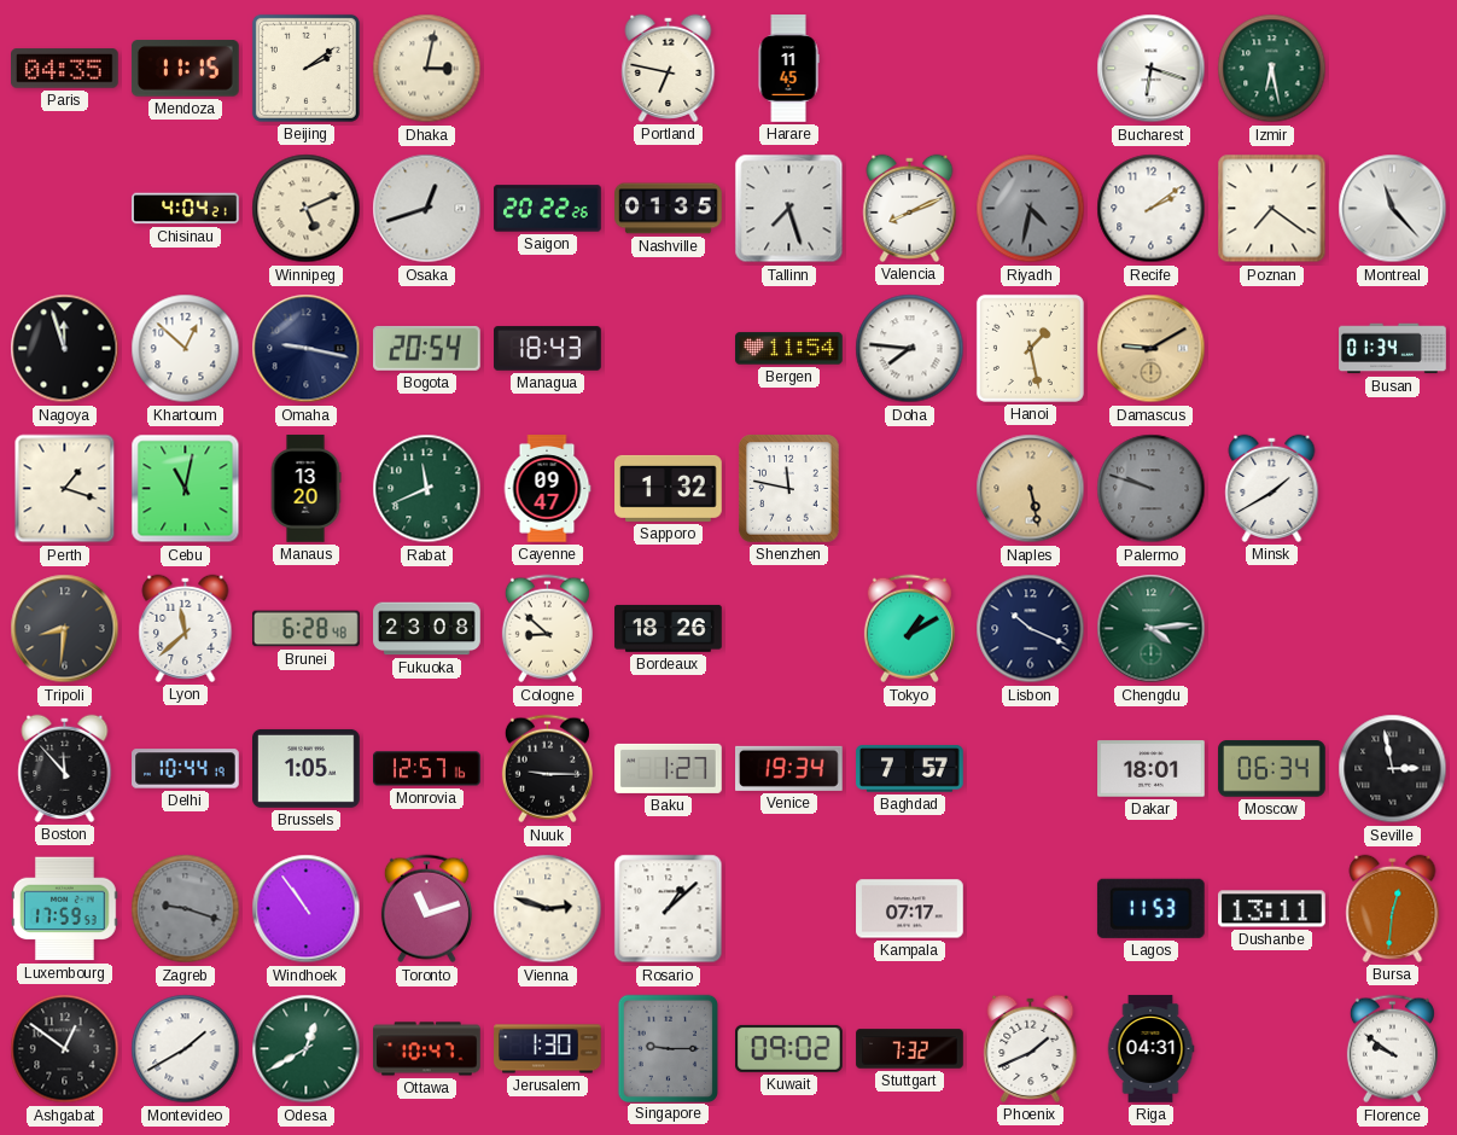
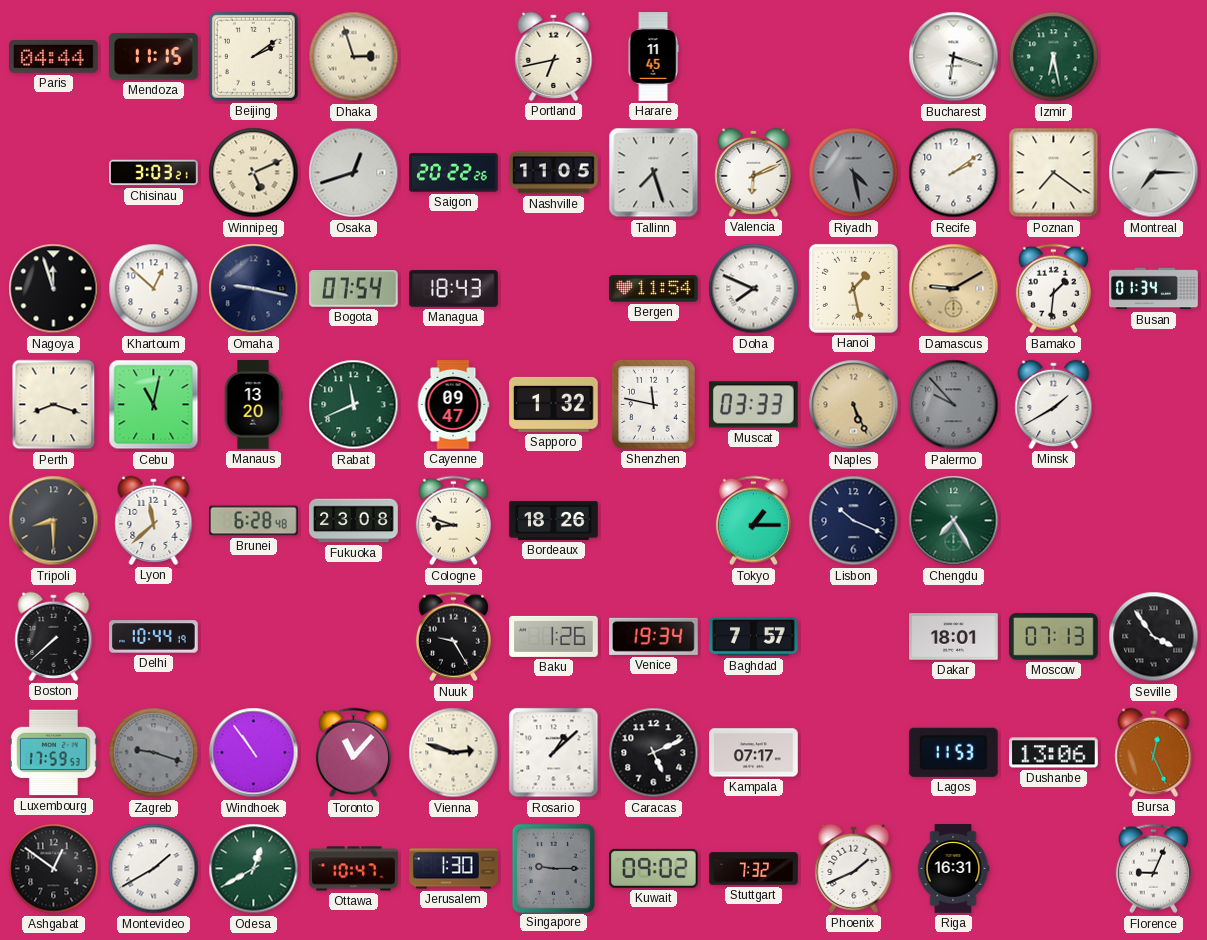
Paris: 04:35 -> 04:44 (54, 57)
Dhaka: 3:02 -> 2:57 (354, 57)
Portland: 6:47 -> 6:43 (554, 56)
Chisinau: 4:04 -> 3:03 (154, 173)
Nashville: 01:35 -> 11:05 (554, 173)
Valencia: 8:11 -> 6:11 (754, 172)
Riyadh: 4:32 -> 4:28 (854, 173)
Montreal: 11:23 -> 7:15 (1154, 173)
Bogota: 20:54 -> 07:54 (354, 289)
Doha: 7:46 -> 7:49 (754, 289)
Bamako: none -> 1:31 (1053, 289)
Perth: 1:18 -> 8:18 (54, 405)
Muscat: none -> 03:33 (753, 405)
Naples: 5:28 -> 5:26 (854, 405)
Palermo: 9:48 -> 9:53 (954, 405)
Tripoli: 8:31 -> 8:30 (54, 521)
Cologne: 8:52 -> 8:48 (453, 521)
Tokyo: 1:10 -> 1:15 (753, 521)
Chengdu: 4:14 -> 7:25 (954, 521)
Boston: 11:53 -> 7:38 (54, 636)
Brussels: 1:05 -> none (307, 768)
Monrovia: 12:57 -> none (427, 769)
Nuuk: 9:15 -> 9:25 (453, 637)
Baku: 1:27 -> 1:26 (554, 636)
Moscow: 06:34 -> 07:13 (1054, 637)
Seville: 2:58 -> 3:54 (1154, 637)
Toronto: 11:12 -> 11:07 (353, 753)
Caracas: none -> 5:11 (654, 753)
Dushanbe: 13:11 -> 13:06 (1054, 753)
Bursa: 12:31 -> 12:26 (1154, 752)
Riga: 04:31 -> 16:31 (953, 869)
Florence: 9:51 -> 9:04 (1153, 869)
